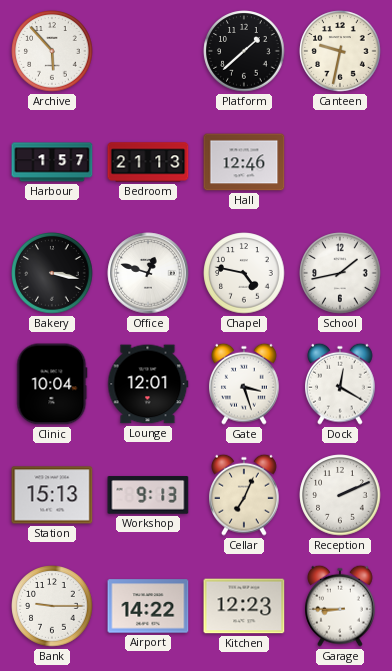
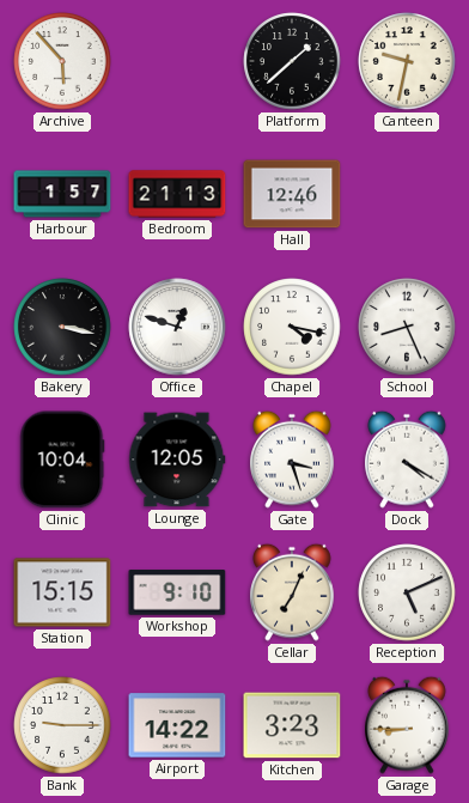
Chapel: 4:47 -> 4:17 (292, 327)
School: 1:43 -> 8:26 (407, 327)
Lounge: 12:01 -> 12:05 (177, 460)
Dock: 12:20 -> 4:20 (408, 460)
Station: 15:13 -> 15:15 (62, 592)
Workshop: 9:13 -> 9:10 (177, 592)
Reception: 2:11 -> 5:11 (407, 592)
Kitchen: 12:23 -> 3:23 (292, 725)
